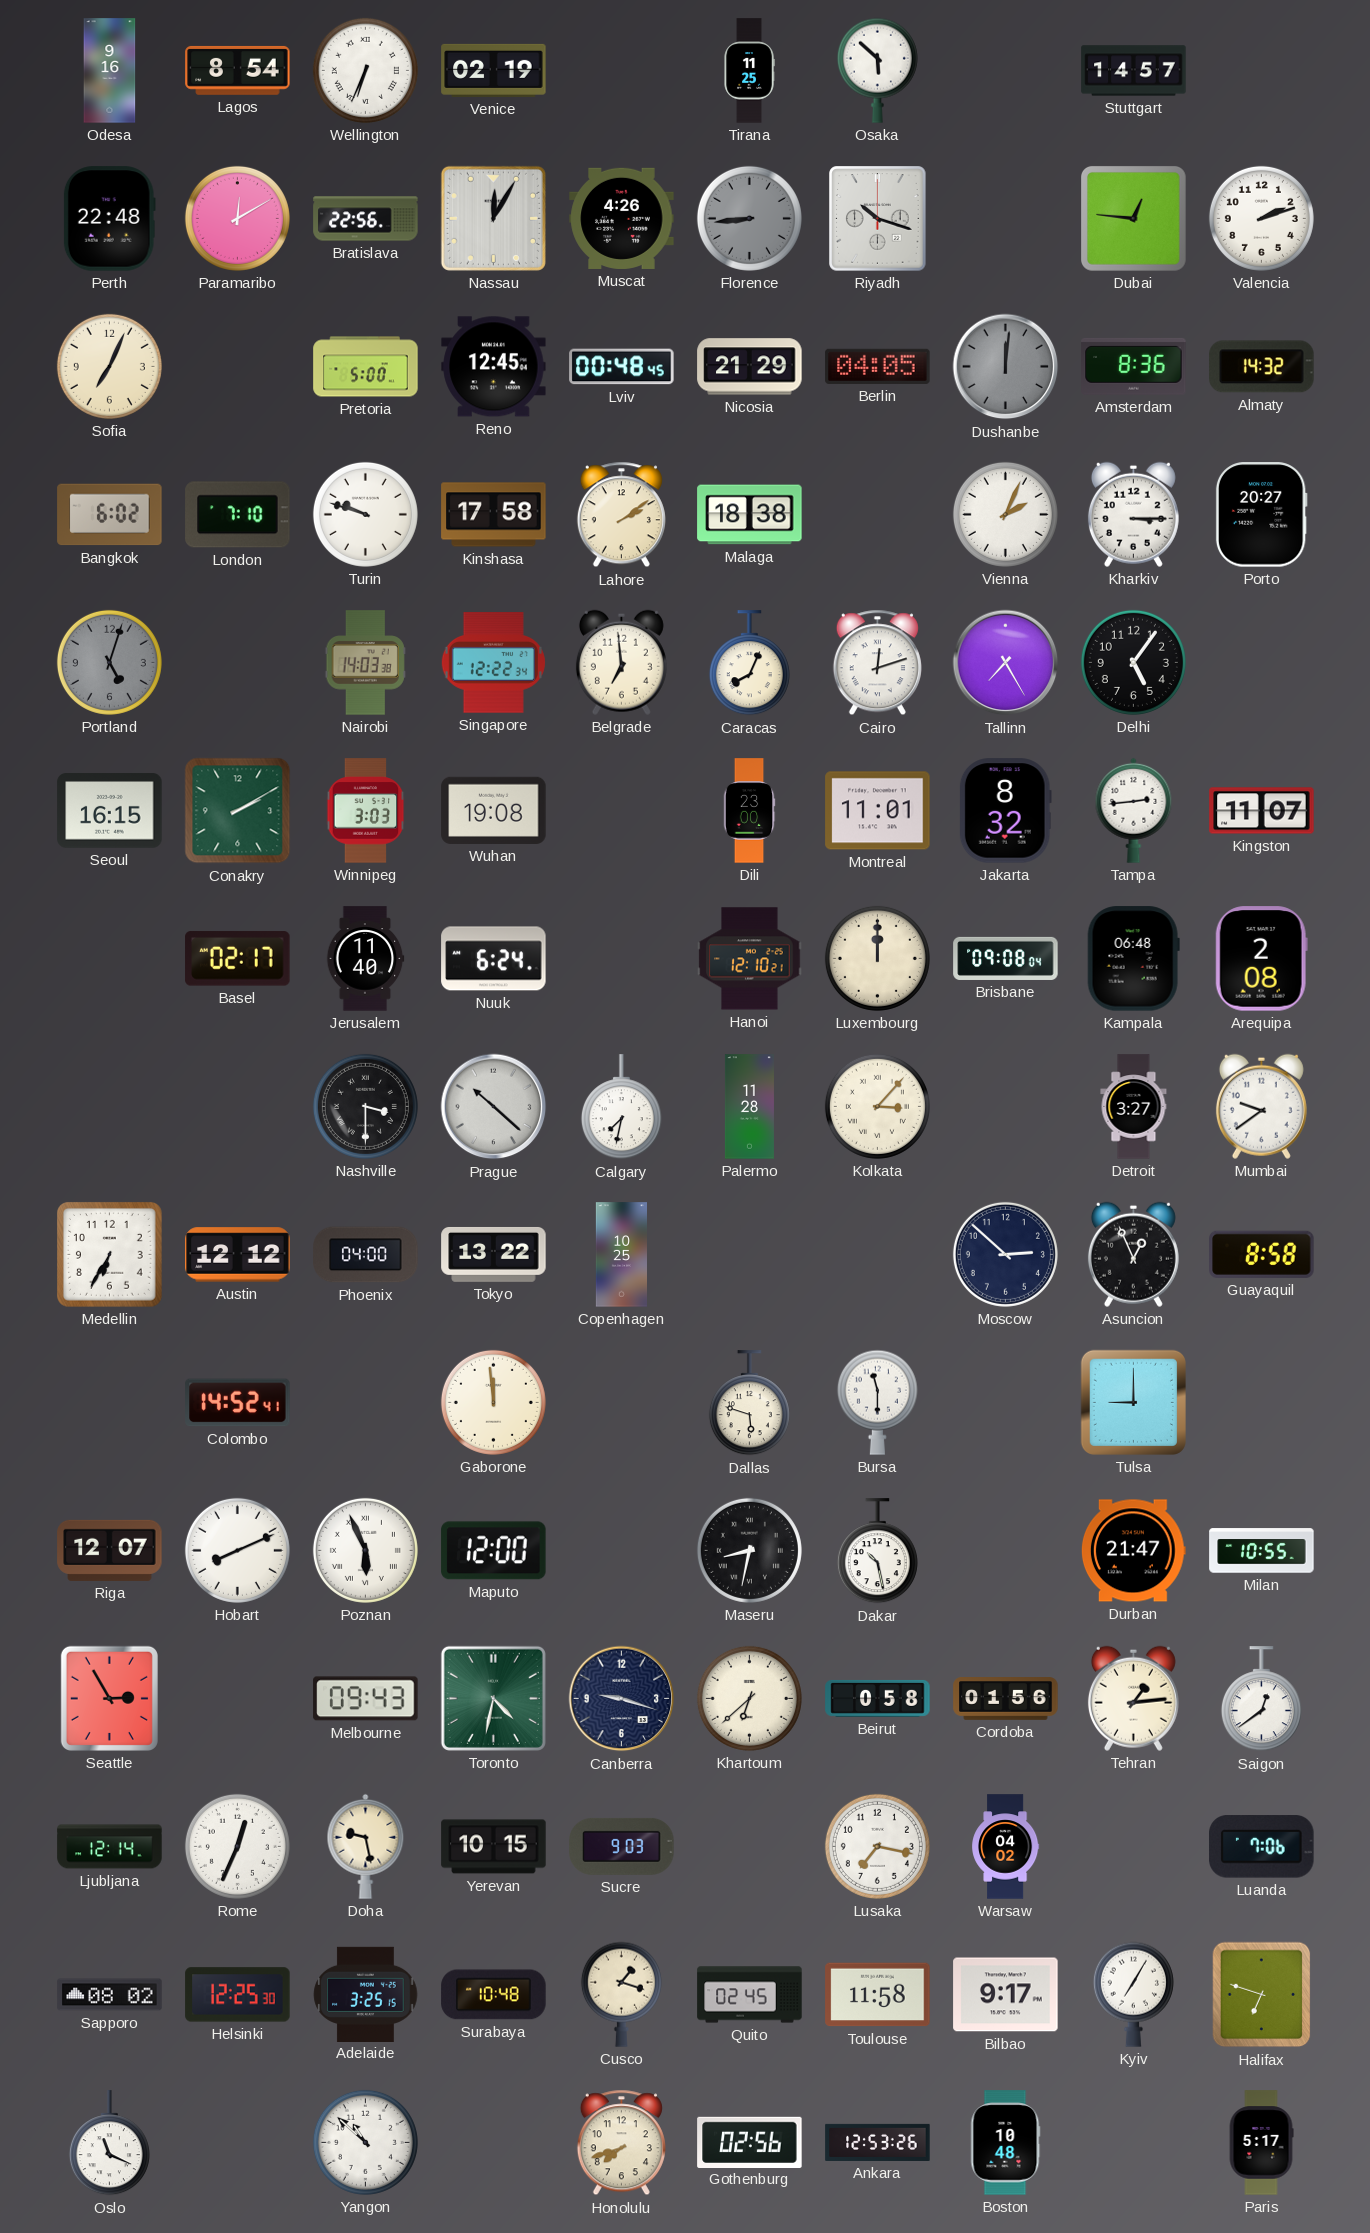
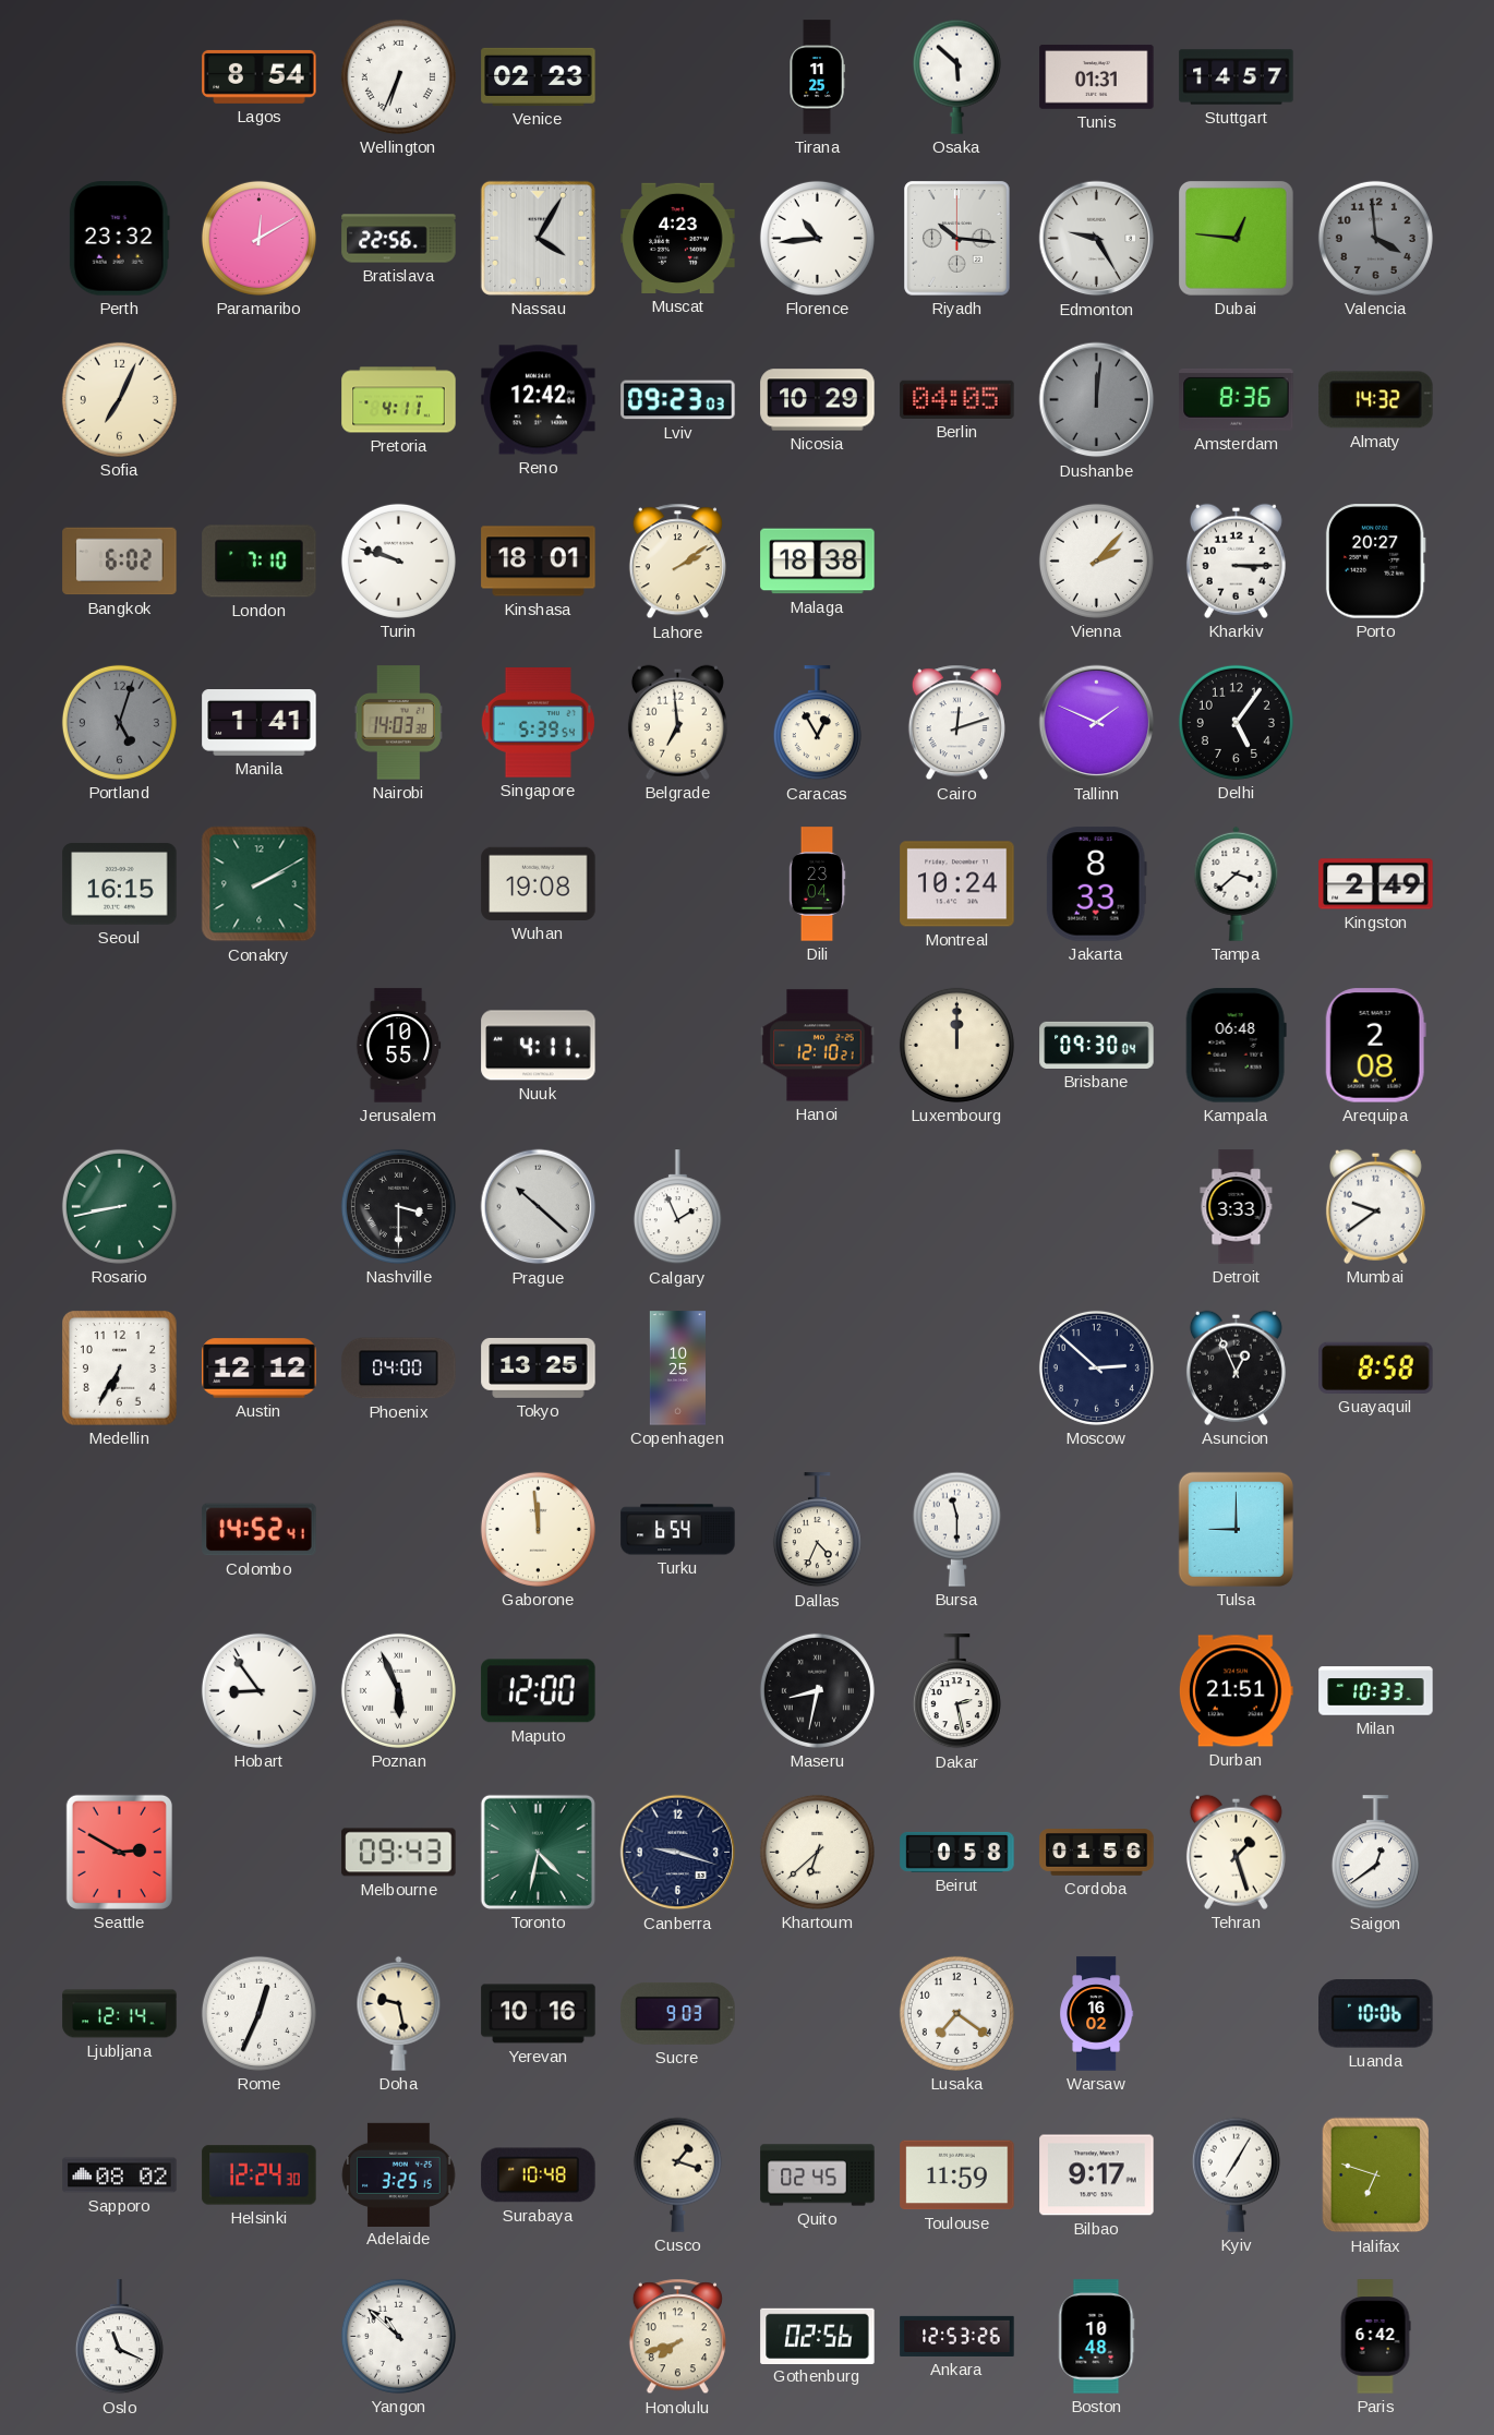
Odesa: 9:16 -> none (110, 71)
Venice: 02:19 -> 02:23 (539, 76)
Tunis: none -> 01:31 (1097, 77)
Perth: 22:48 -> 23:32 (119, 239)
Nassau: 12:05 -> 4:05 (538, 238)
Muscat: 4:26 -> 4:23 (678, 238)
Florence: 8:44 -> 10:44 (817, 238)
Florence dial: grey -> white (817, 238)
Riyadh: 10:18 -> 10:16 (957, 239)
Edmonton: none -> 9:25 (1097, 239)
Valencia: 2:12 -> 3:59 (1375, 238)
Valencia dial: white -> grey (1375, 238)
Pretoria: 5:00 -> 4:11 (399, 400)
Reno: 12:45 -> 12:42 (539, 400)
Lviv: 00:48 -> 09:23 (678, 400)
Nicosia: 21:29 -> 10:29 (818, 400)
Kinshasa: 17:58 -> 18:01 (539, 562)
Vienna: 2:04 -> 2:07 (1096, 560)
Manila: none -> 1:41 (260, 723)
Singapore: 12:22 -> 5:39 (538, 723)
Caracas: 8:04 -> 12:55 (817, 723)
Tallinn: 7:25 -> 1:49 (1097, 723)
Winnipeg: 3:03 -> none (366, 811)
Dili: 23:00 -> 23:04 (817, 884)
Montreal: 11:01 -> 10:24 (957, 884)
Jakarta: 8:32 -> 8:33 (1096, 884)
Tampa: 2:44 -> 3:38 (1237, 883)
Kingston: 11:07 -> 2:49 (1376, 884)
Basel: 02:17 -> none (238, 959)
Jerusalem: 11:40 -> 10:55 (398, 1046)
Nuuk: 6:24 -> 4:11 (539, 1046)
Brisbane: 09:08 -> 09:30 (1097, 1045)
Rosario: none -> 8:43 (119, 1206)
Calgary: 7:32 -> 1:56 (677, 1207)
Palermo: 11:28 -> none (749, 1107)
Kolkata: 3:07 -> none (877, 1106)
Detroit: 3:27 -> 3:33 (1237, 1207)
Tokyo: 13:22 -> 13:25 (539, 1367)
Turku: none -> 6:54 (678, 1530)
Dallas: 5:48 -> 4:34 (817, 1530)
Riga: 12:07 -> none (110, 1550)
Hobart: 8:11 -> 8:54 (258, 1690)
Dakar: 10:28 -> 2:28 (956, 1691)
Durban: 21:47 -> 21:51 (1236, 1691)
Milan: 10:55 -> 10:33 (1376, 1691)
Seattle: 2:55 -> 2:50 (119, 1852)
Tehran: 1:14 -> 1:27 (1236, 1852)
Yerevan: 10:15 -> 10:16 (539, 2014)
Lusaka: 7:17 -> 7:21 (956, 2013)
Warsaw: 04:02 -> 16:02 (1097, 2014)
Luanda: 7:06 -> 10:06 (1376, 2014)
Helsinki: 12:25 -> 12:24 (260, 2175)
Toulouse: 11:58 -> 11:59 (957, 2175)
Paris: 5:17 -> 6:42 (1375, 2337)
